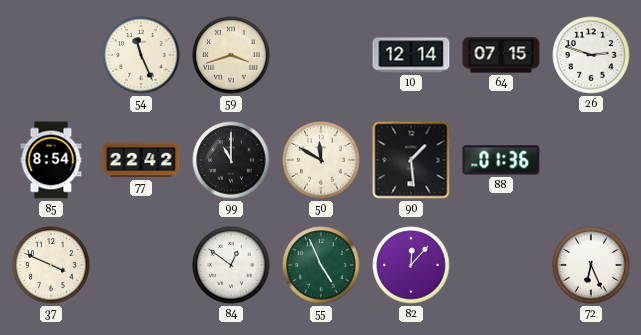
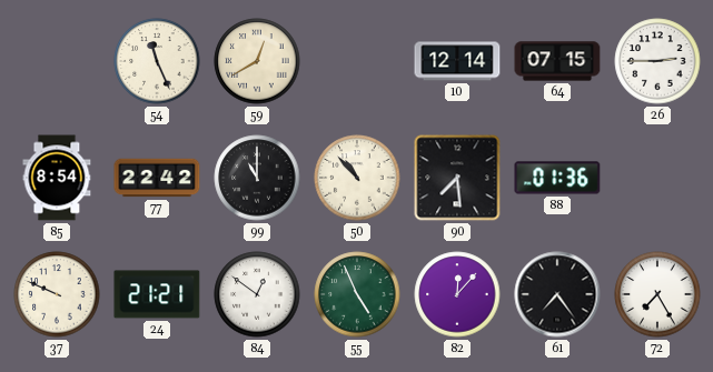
59: 3:42 -> 12:40 (257, 61)
26: 2:48 -> 2:45 (657, 61)
50: 11:50 -> 10:53 (357, 178)
90: 1:29 -> 7:29 (457, 178)
37: 3:49 -> 9:49 (57, 294)
24: none -> 21:21 (157, 294)
61: none -> 7:24 (557, 294)
72: 6:26 -> 7:25 (657, 294)
